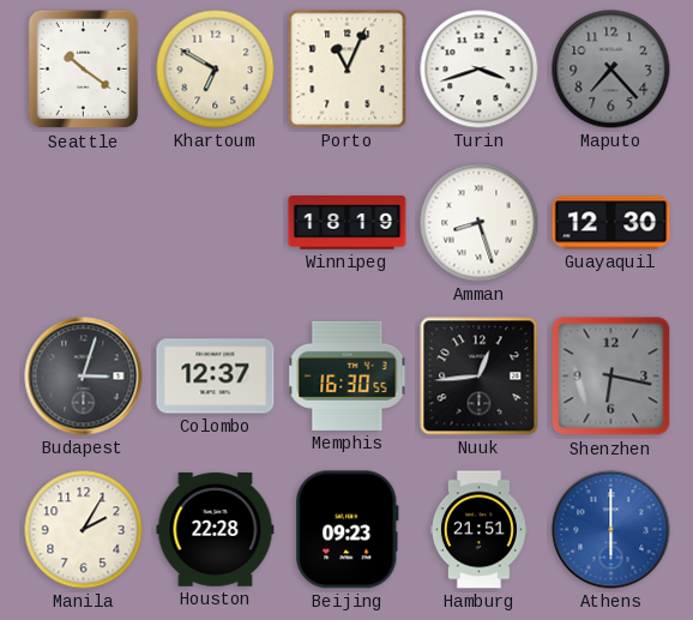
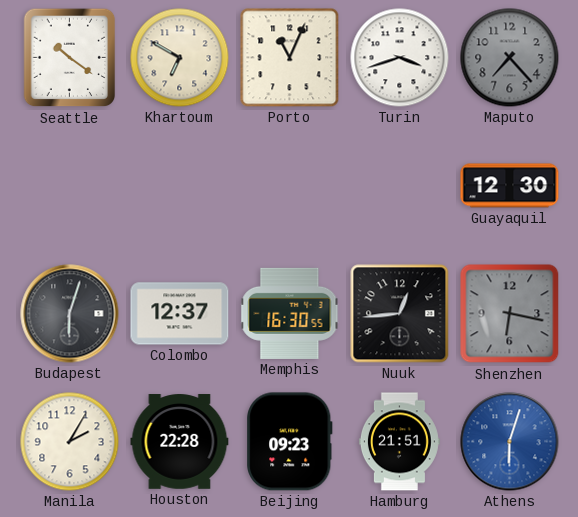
Winnipeg: 18:19 -> none (348, 223)
Amman: 8:27 -> none (480, 223)
Budapest: 3:03 -> 6:03 (70, 314)
Athens: 6:00 -> 6:03 (510, 442)
